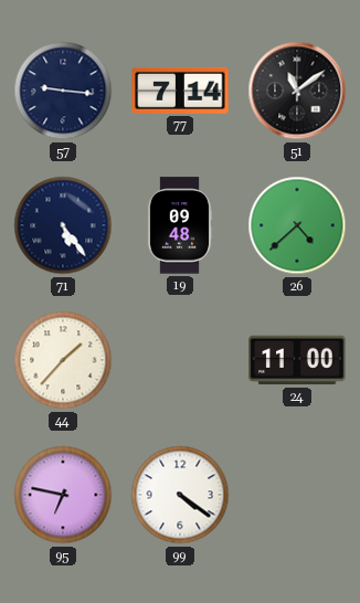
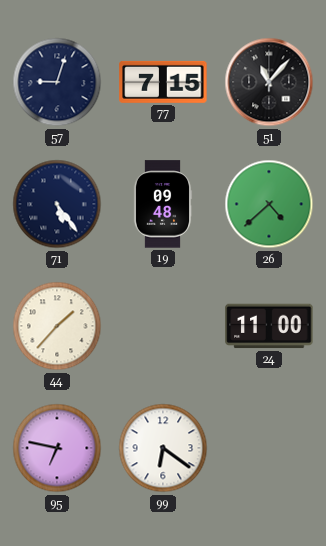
57: 9:16 -> 9:03 (57, 82)
77: 7:14 -> 7:15 (163, 82)
51: 11:09 -> 11:07 (269, 82)
99: 4:21 -> 6:21 (163, 448)
